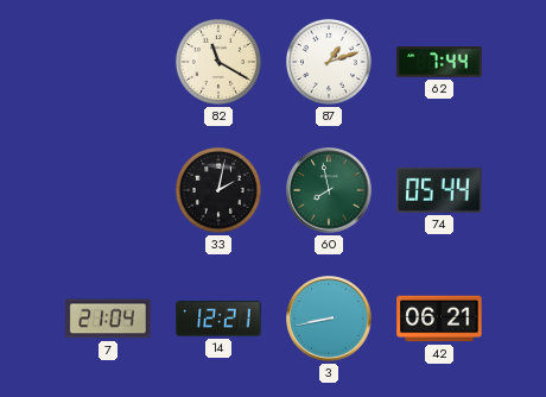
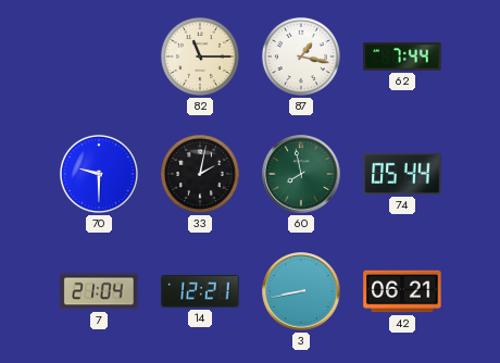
82: 11:20 -> 11:15 (200, 57)
87: 1:12 -> 1:17 (301, 57)
70: none -> 9:30 (99, 174)
